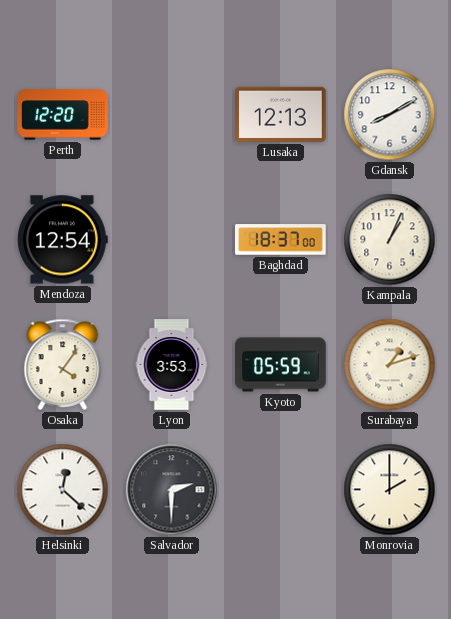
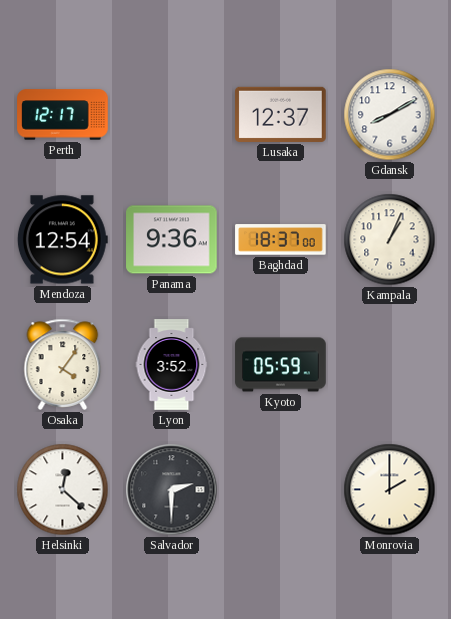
Perth: 12:20 -> 12:17 (63, 115)
Lusaka: 12:13 -> 12:37 (281, 114)
Panama: none -> 9:36 (172, 240)
Lyon: 3:53 -> 3:52 (172, 365)
Surabaya: 1:12 -> none (390, 365)
